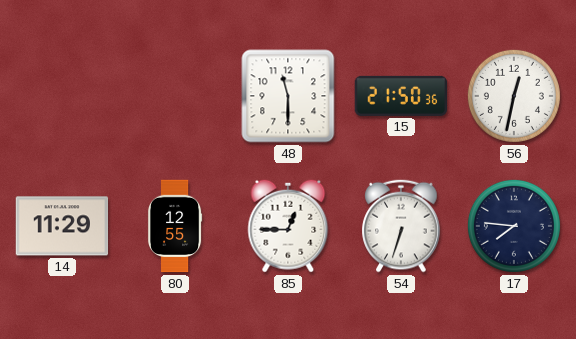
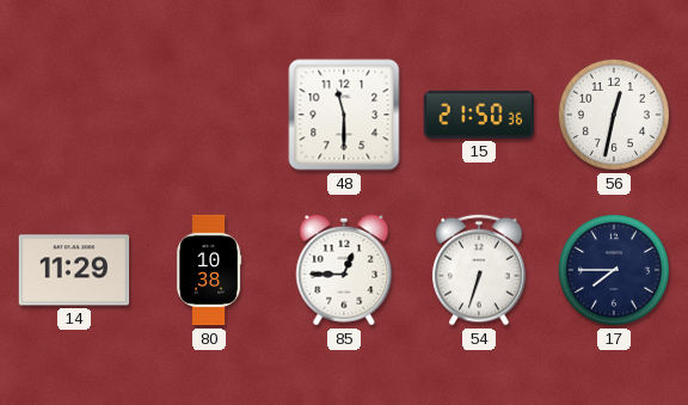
80: 12:55 -> 10:38 (209, 270)
17: 7:46 -> 7:45 (614, 270)
